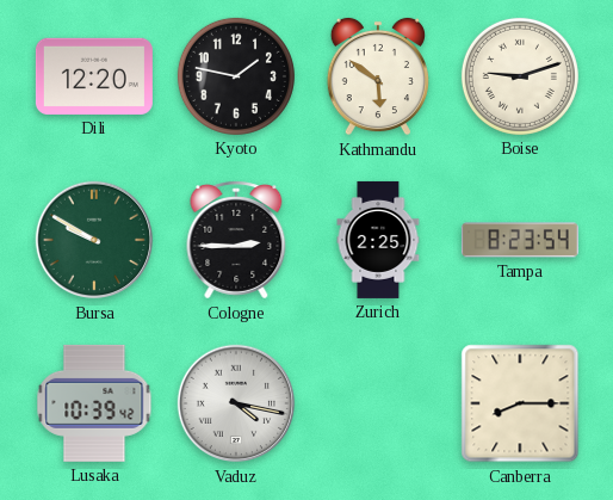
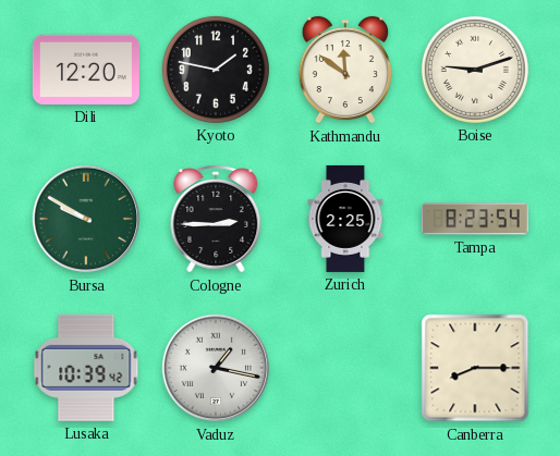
Kathmandu: 5:51 -> 11:51 (345, 70)
Vaduz: 4:17 -> 1:17 (216, 368)
